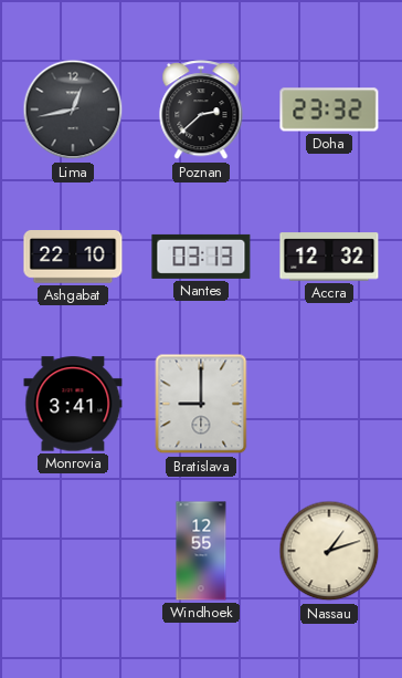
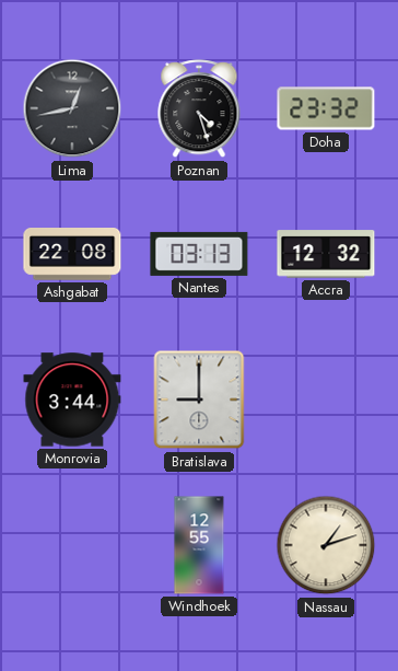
Poznan: 2:38 -> 4:27 (199, 109)
Ashgabat: 22:10 -> 22:08 (72, 255)
Monrovia: 3:41 -> 3:44 (72, 400)
